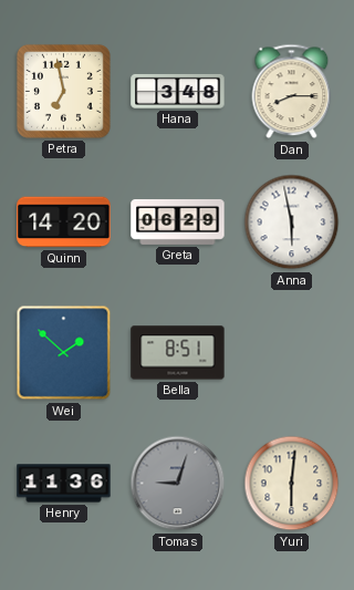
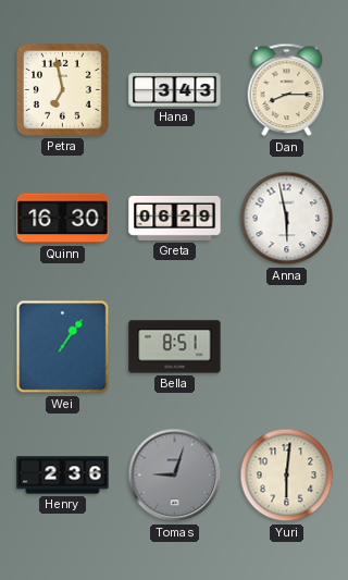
Hana: 3:48 -> 3:43 (175, 89)
Quinn: 14:20 -> 16:30 (63, 219)
Wei: 1:52 -> 1:06 (63, 347)
Henry: 11:36 -> 2:36 (63, 476)
